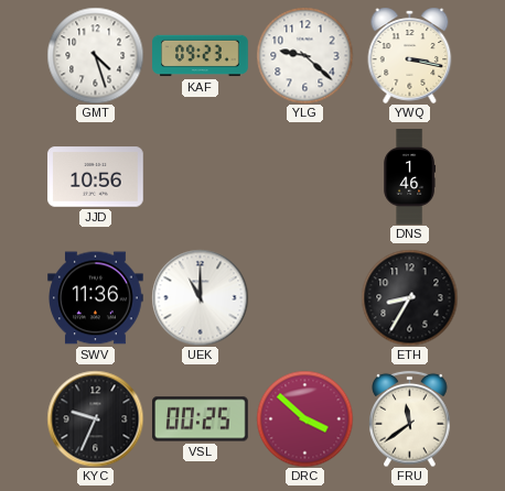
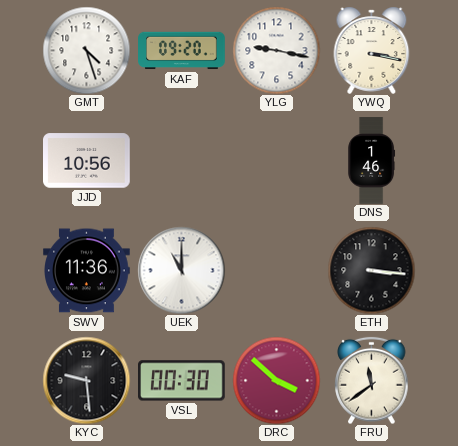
KAF: 09:23 -> 09:20 (182, 51)
YLG: 9:22 -> 9:17 (276, 50)
ETH: 8:35 -> 3:16 (371, 270)
KYC: 9:34 -> 9:29 (86, 380)
VSL: 00:25 -> 00:30 (182, 381)
